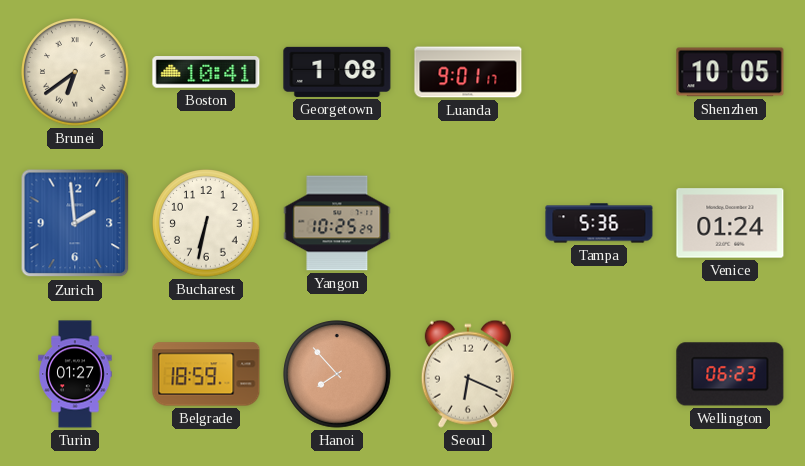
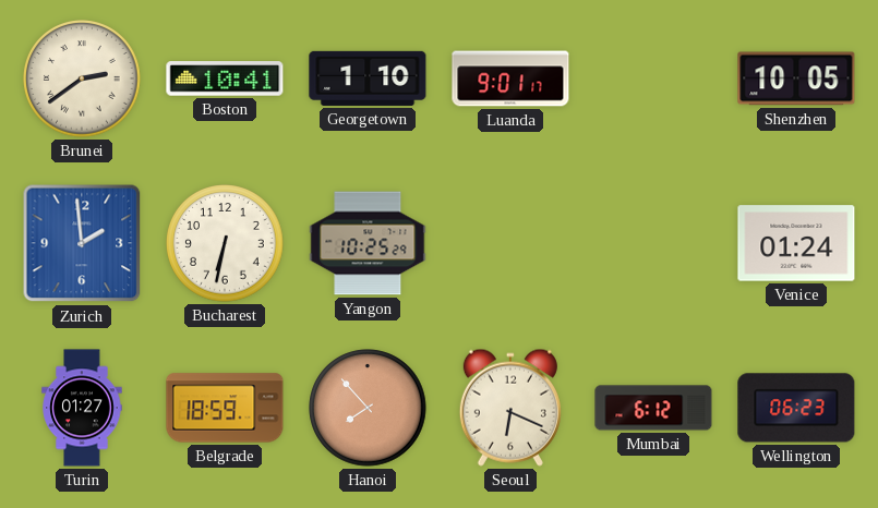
Brunei: 6:39 -> 2:39 (82, 78)
Georgetown: 1:08 -> 1:10 (368, 78)
Tampa: 5:36 -> none (599, 223)
Mumbai: none -> 6:12 (653, 408)
